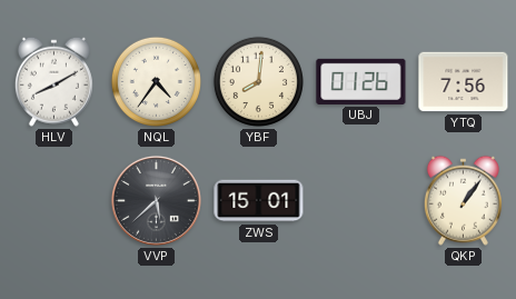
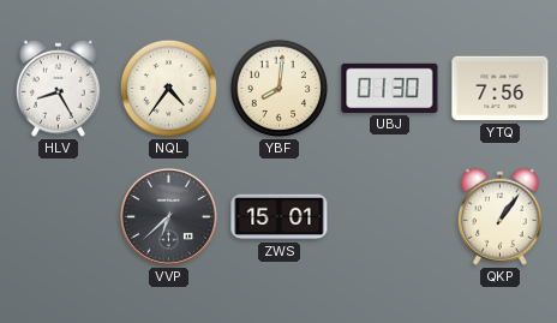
HLV: 8:10 -> 8:25 (58, 88)
UBJ: 01:26 -> 01:30 (390, 88)
VVP: 5:38 -> 6:38 (168, 216)
